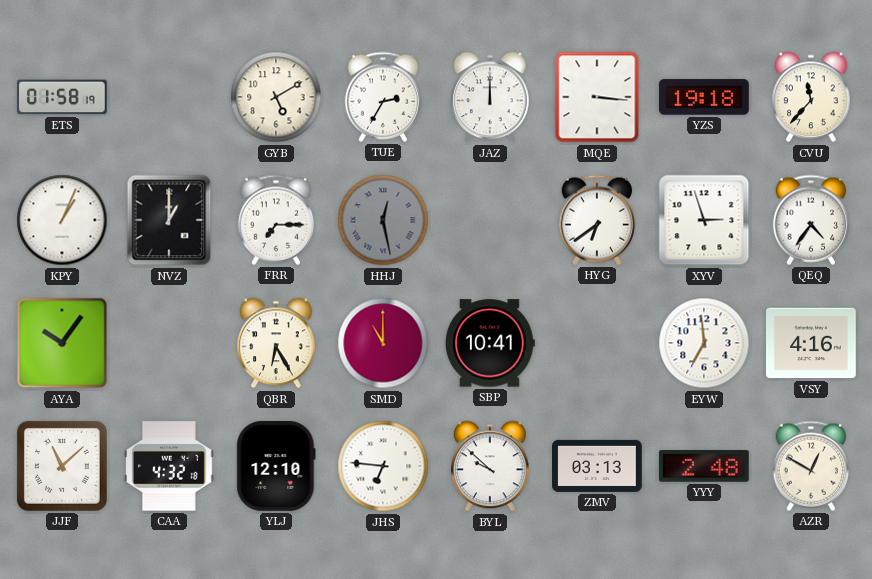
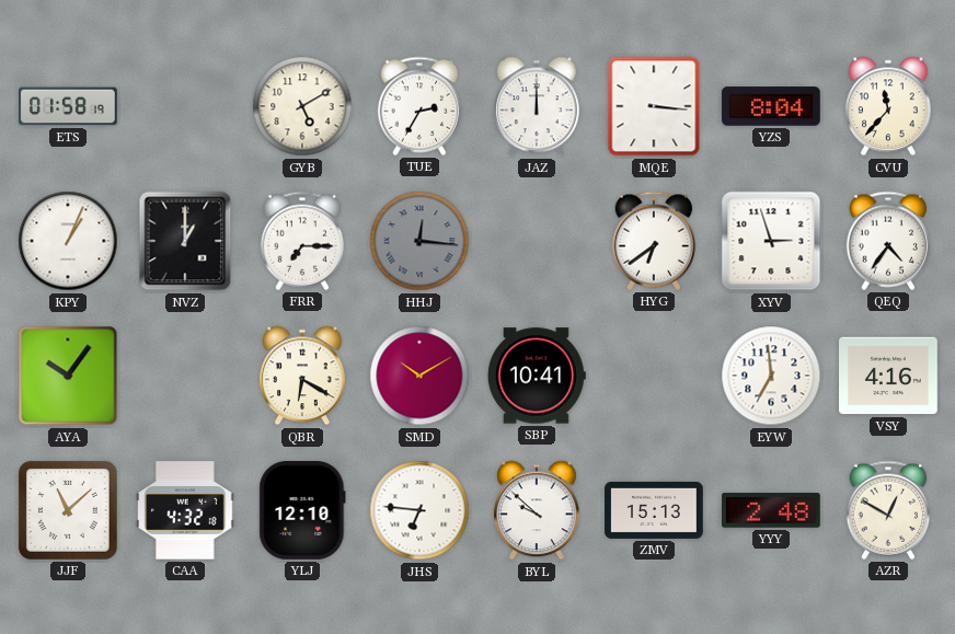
YZS: 19:18 -> 8:04 (772, 106)
HHJ: 12:28 -> 12:16 (419, 241)
QBR: 6:25 -> 6:20 (302, 376)
SMD: 11:00 -> 10:10 (419, 376)
ZMV: 03:13 -> 15:13 (654, 510)
